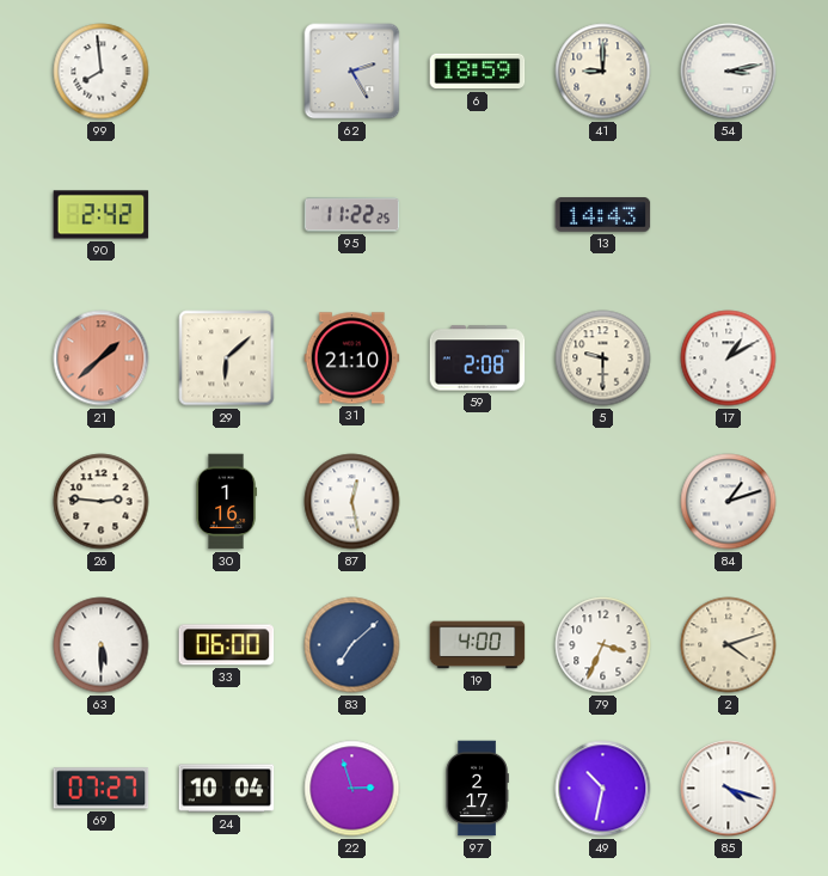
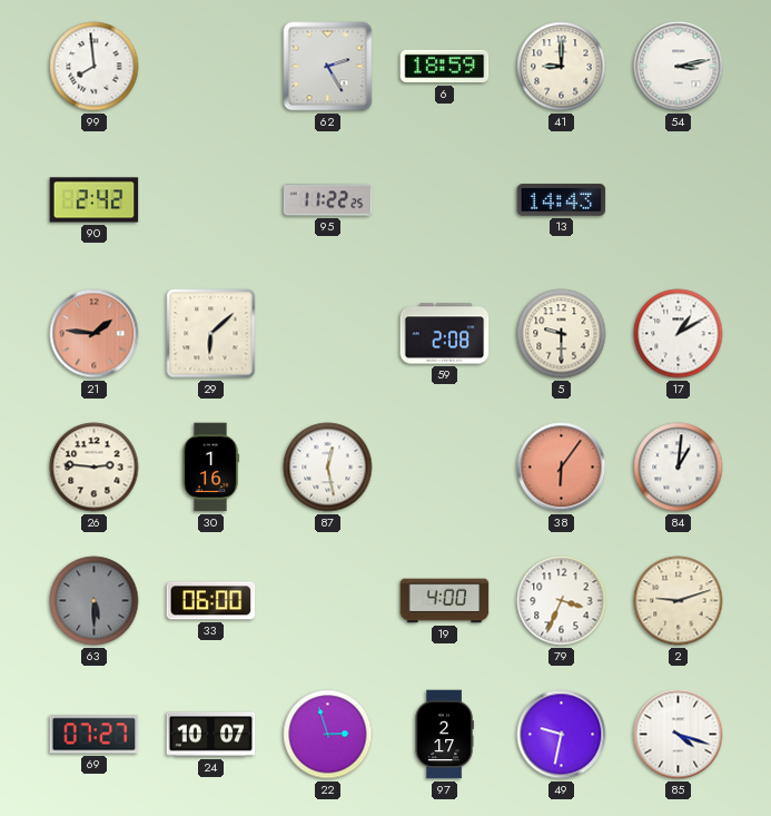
21: 1:38 -> 1:46 (95, 334)
31: 21:10 -> none (352, 359)
38: none -> 6:06 (562, 468)
84: 1:12 -> 1:01 (679, 468)
63 dial: white -> grey (95, 601)
83: 7:08 -> none (352, 645)
2: 4:12 -> 9:12 (679, 601)
24: 10:04 -> 10:07 (211, 735)
49: 10:32 -> 9:32 (562, 735)
